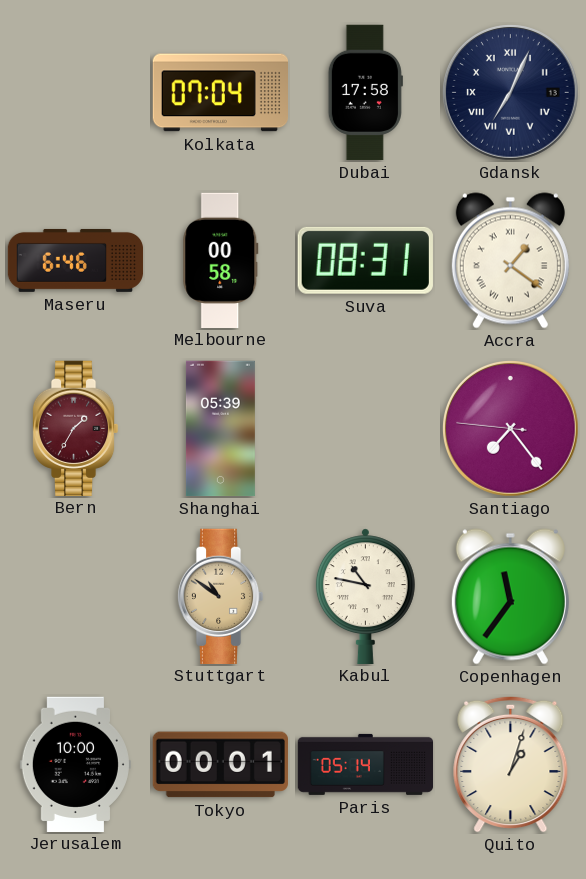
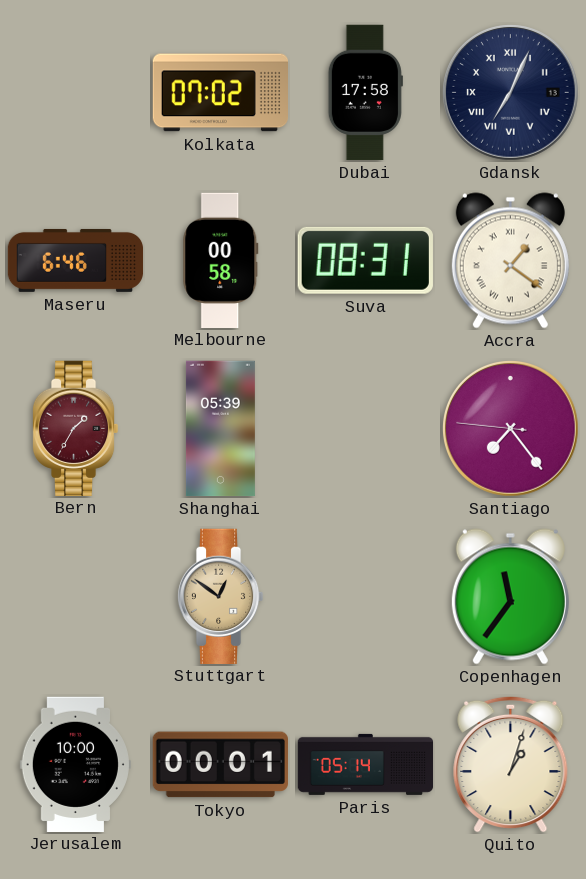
Kolkata: 07:04 -> 07:02 (220, 93)
Stuttgart: 10:51 -> 12:51 (220, 596)
Kabul: 10:47 -> none (365, 596)
